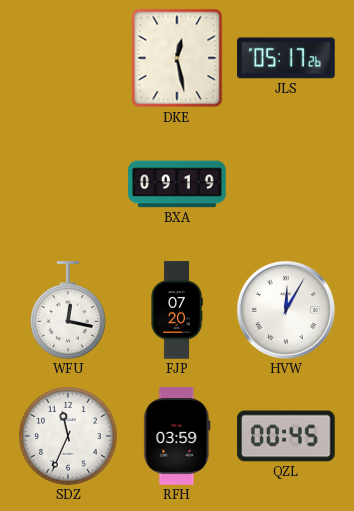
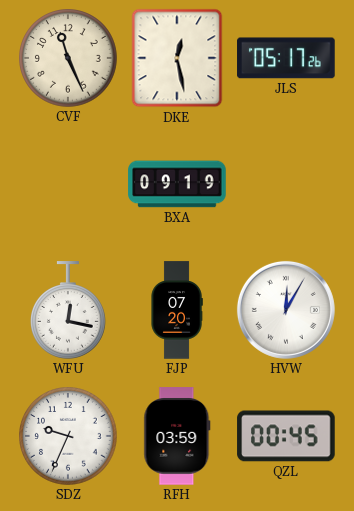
CVF: none -> 11:26 (69, 59)
SDZ: 11:34 -> 9:34 (69, 437)
